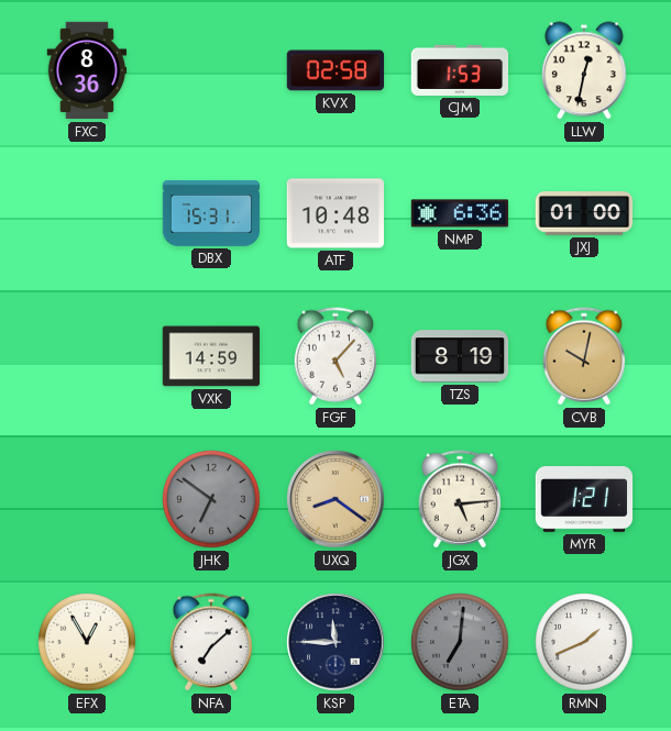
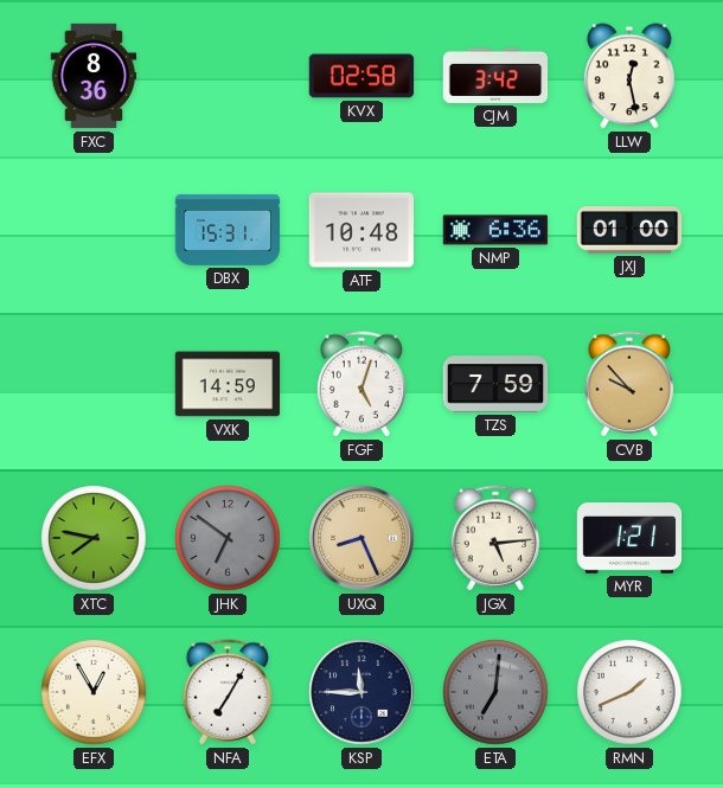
CJM: 1:53 -> 3:42 (495, 76)
LLW: 12:32 -> 12:28 (629, 76)
FGF: 5:07 -> 5:03 (361, 384)
TZS: 8:19 -> 7:59 (495, 384)
CVB: 10:02 -> 9:53 (629, 384)
XTC: none -> 7:47 (94, 538)
UXQ: 8:21 -> 8:26 (361, 538)
NFA: 7:08 -> 7:05 (228, 692)
